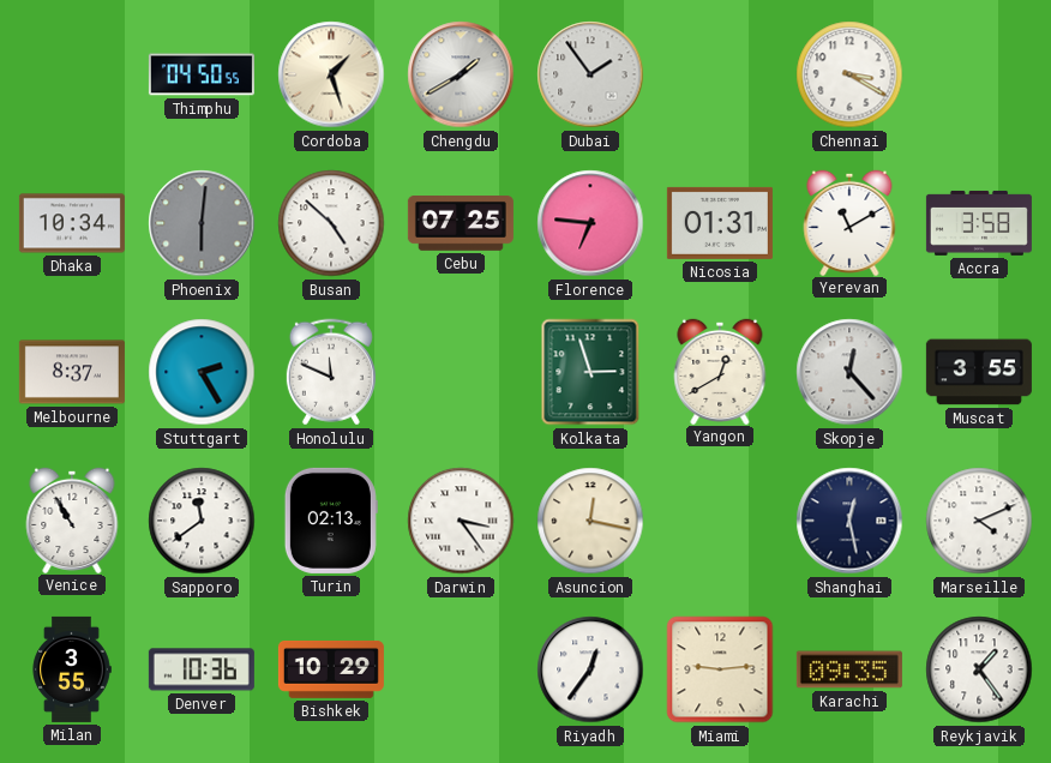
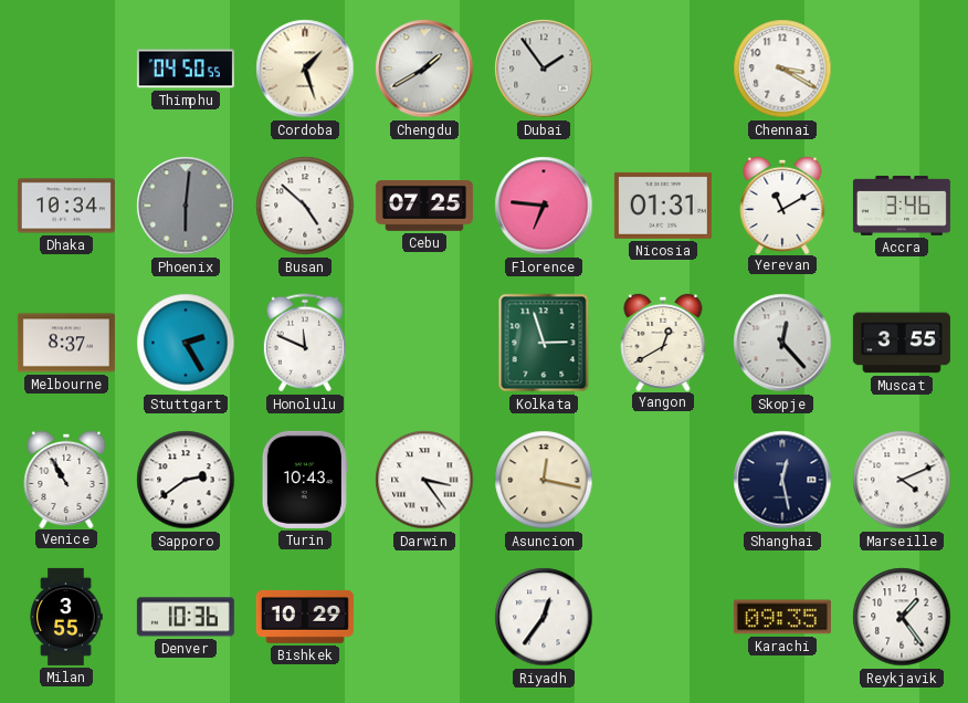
Accra: 3:58 -> 3:46 (902, 206)
Sapporo: 11:39 -> 2:39 (186, 480)
Turin: 02:13 -> 10:43 (305, 480)
Miami: 9:14 -> none (720, 669)
